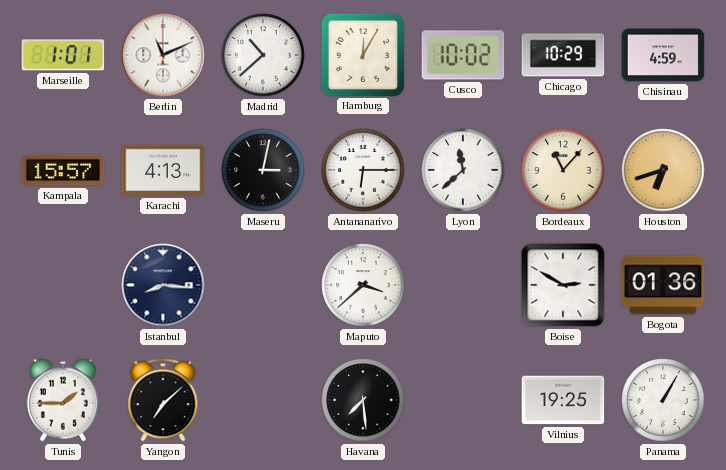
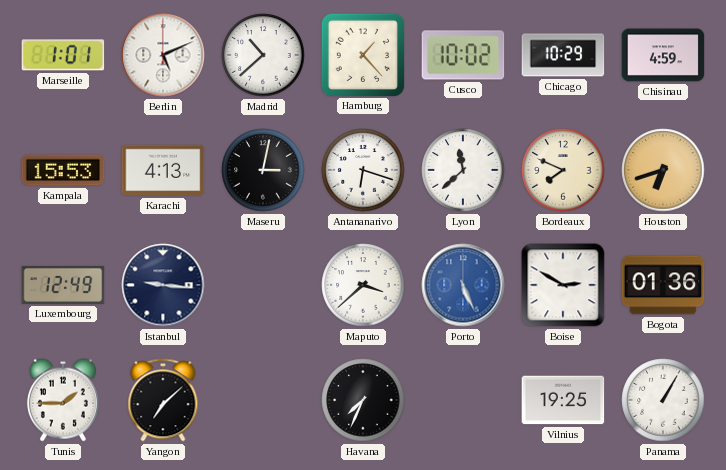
Berlin: 11:11 -> 5:11 (163, 55)
Hamburg: 12:05 -> 1:23 (362, 54)
Kampala: 15:57 -> 15:53 (63, 170)
Antananarivo: 6:15 -> 6:18 (363, 170)
Bordeaux: 11:07 -> 7:49 (563, 170)
Luxembourg: none -> 12:49 (63, 285)
Istanbul: 8:16 -> 9:16 (163, 285)
Porto: none -> 5:26 (463, 285)
Havana: 7:29 -> 7:34 (363, 400)
